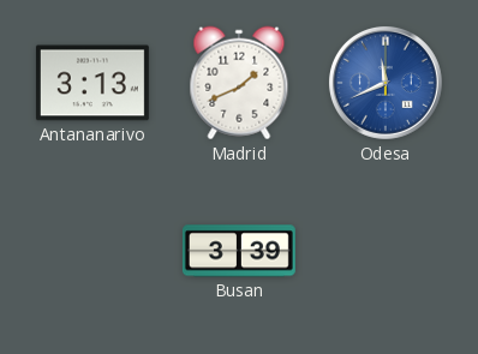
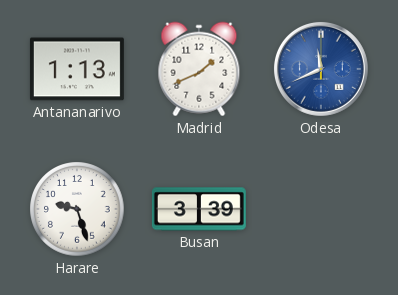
Antananarivo: 3:13 -> 1:13 (77, 69)
Harare: none -> 9:27 (77, 209)
